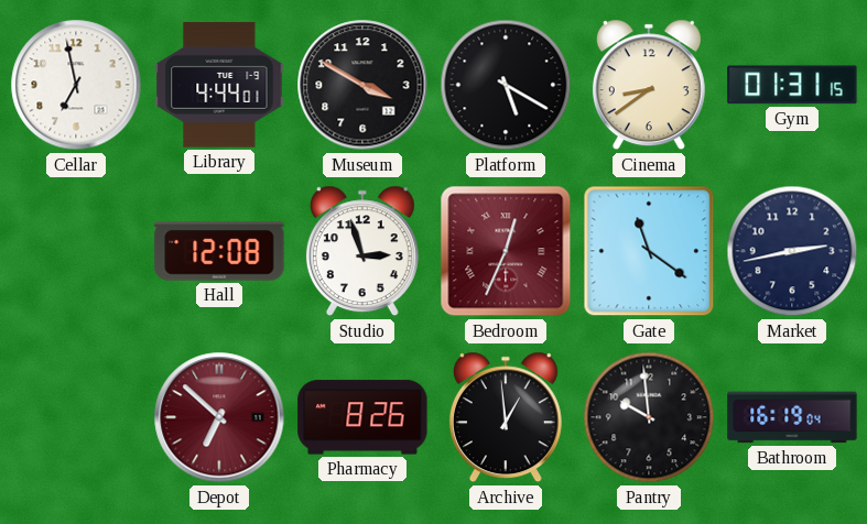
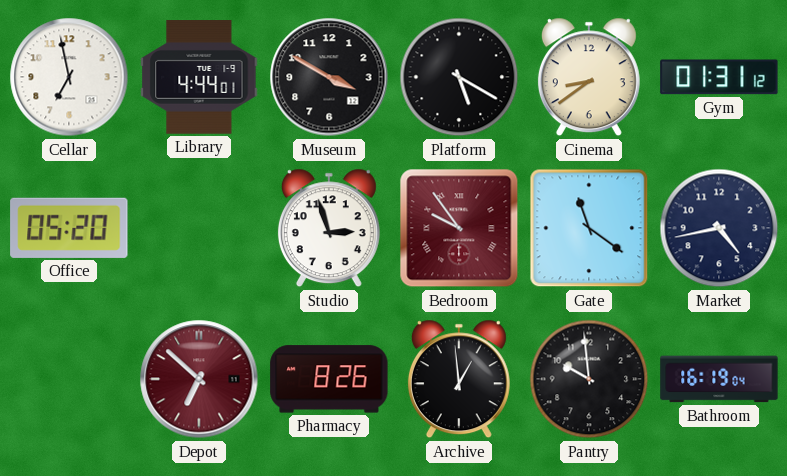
Gym: 01:31:15 -> 01:31:12 (719, 77)
Office: none -> 05:20 (69, 228)
Hall: 12:08 -> none (219, 251)
Bedroom: 12:34 -> 9:54 (459, 228)
Market: 2:43 -> 4:43 (719, 228)
